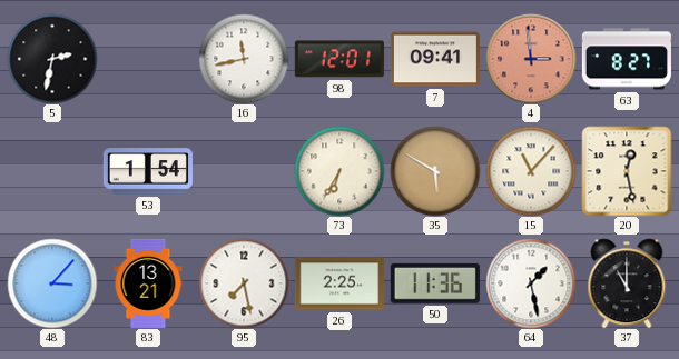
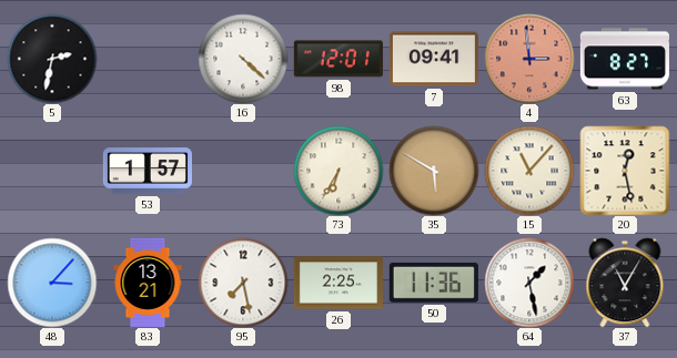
16: 11:43 -> 4:22 (243, 59)
53: 1:54 -> 1:57 (148, 171)
37: 11:00 -> 11:05 (625, 283)
